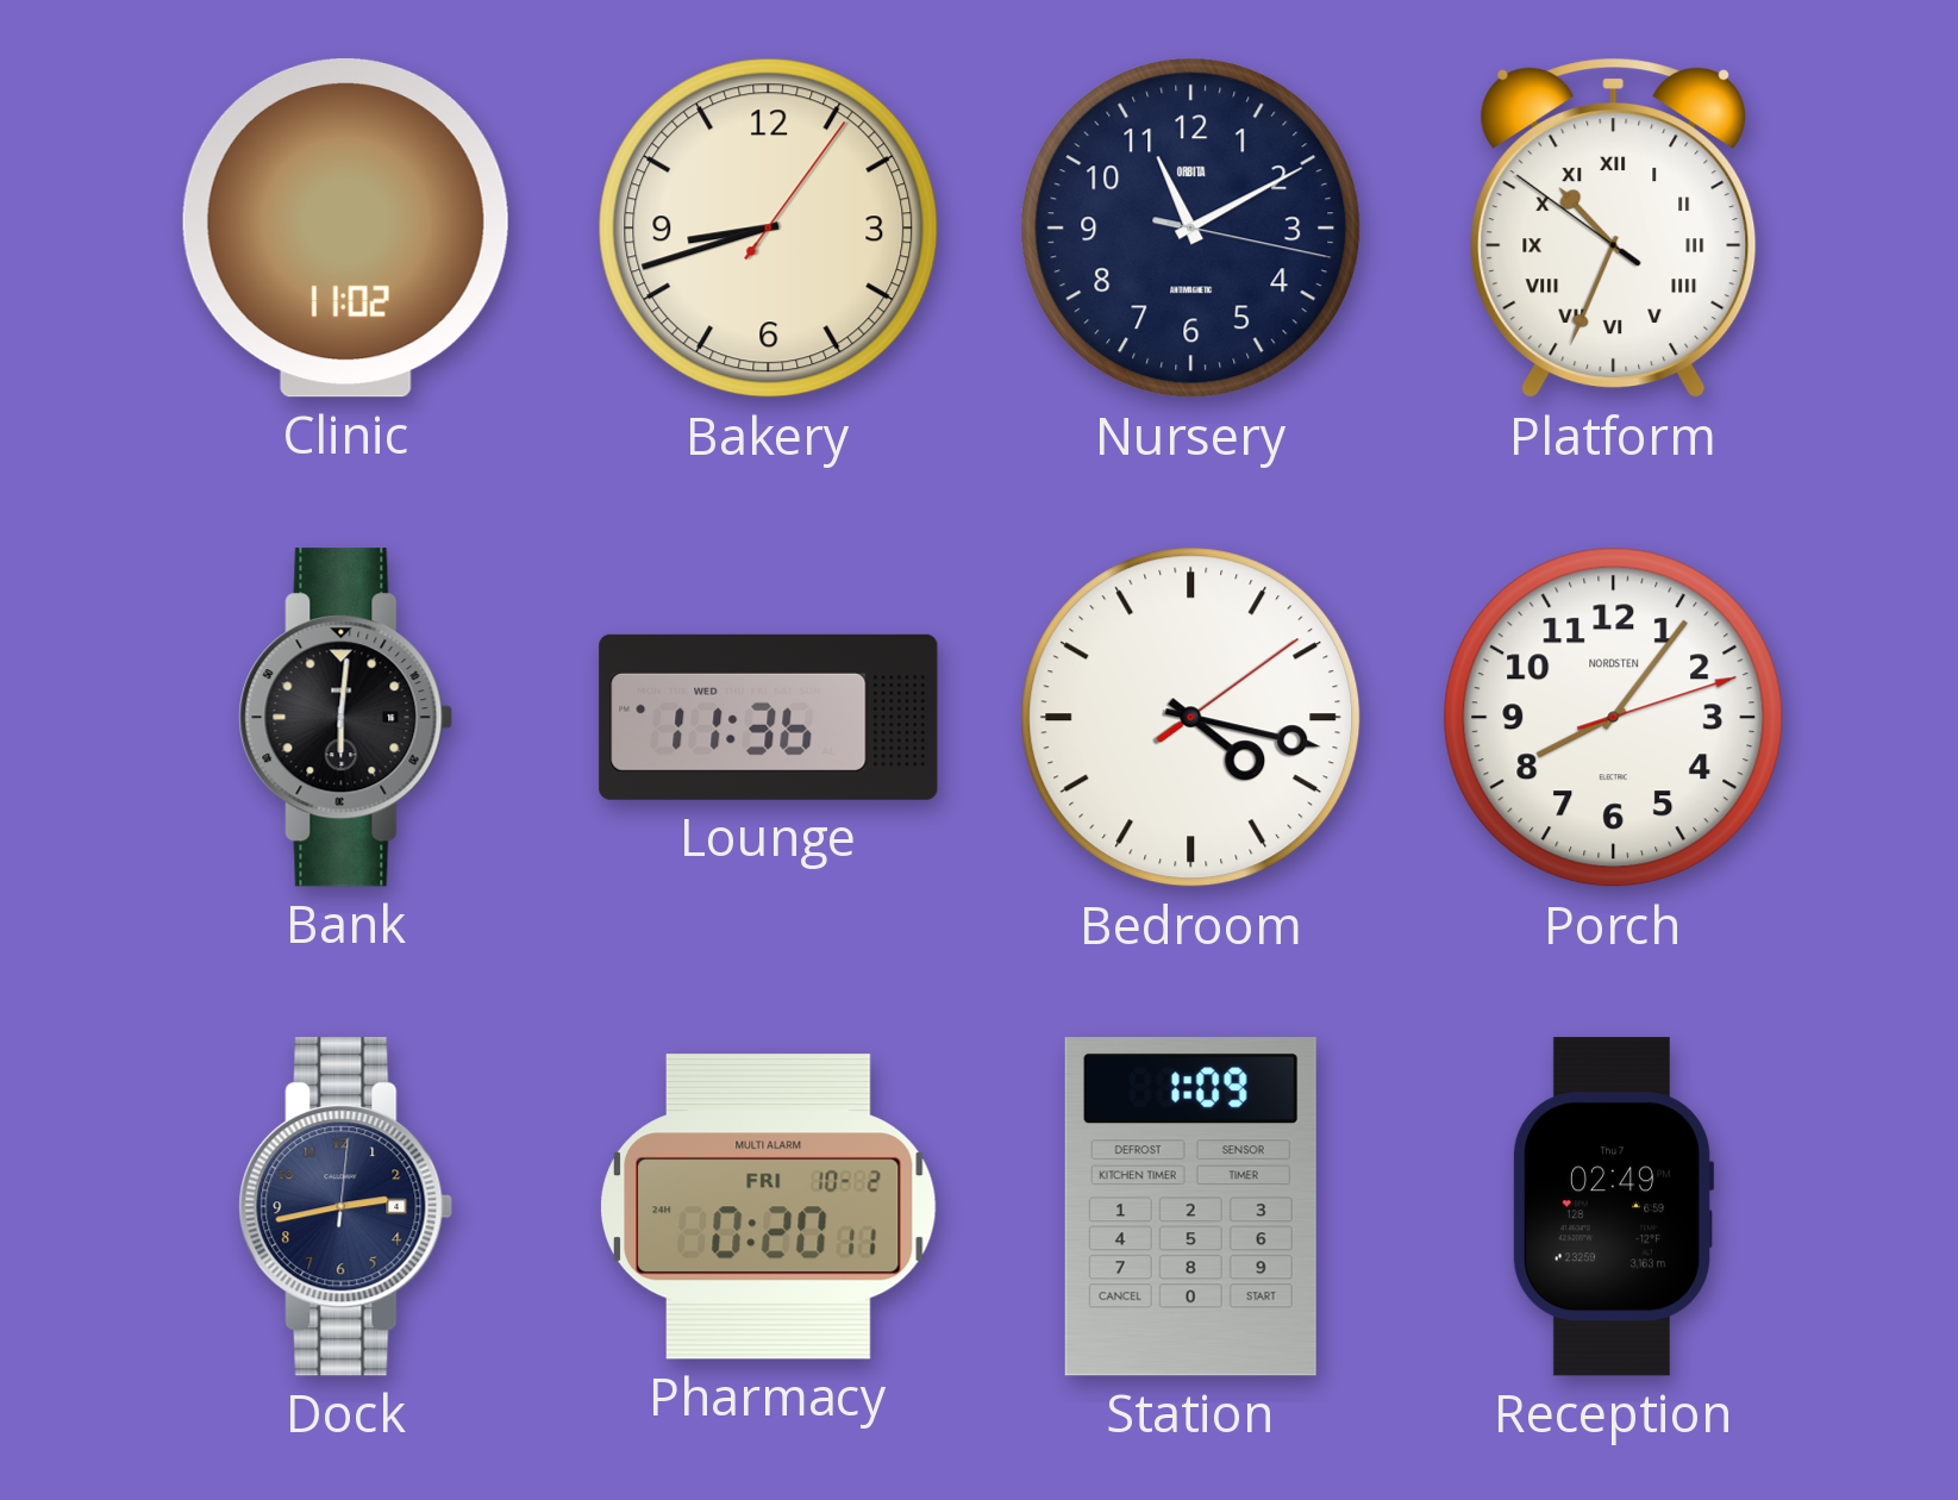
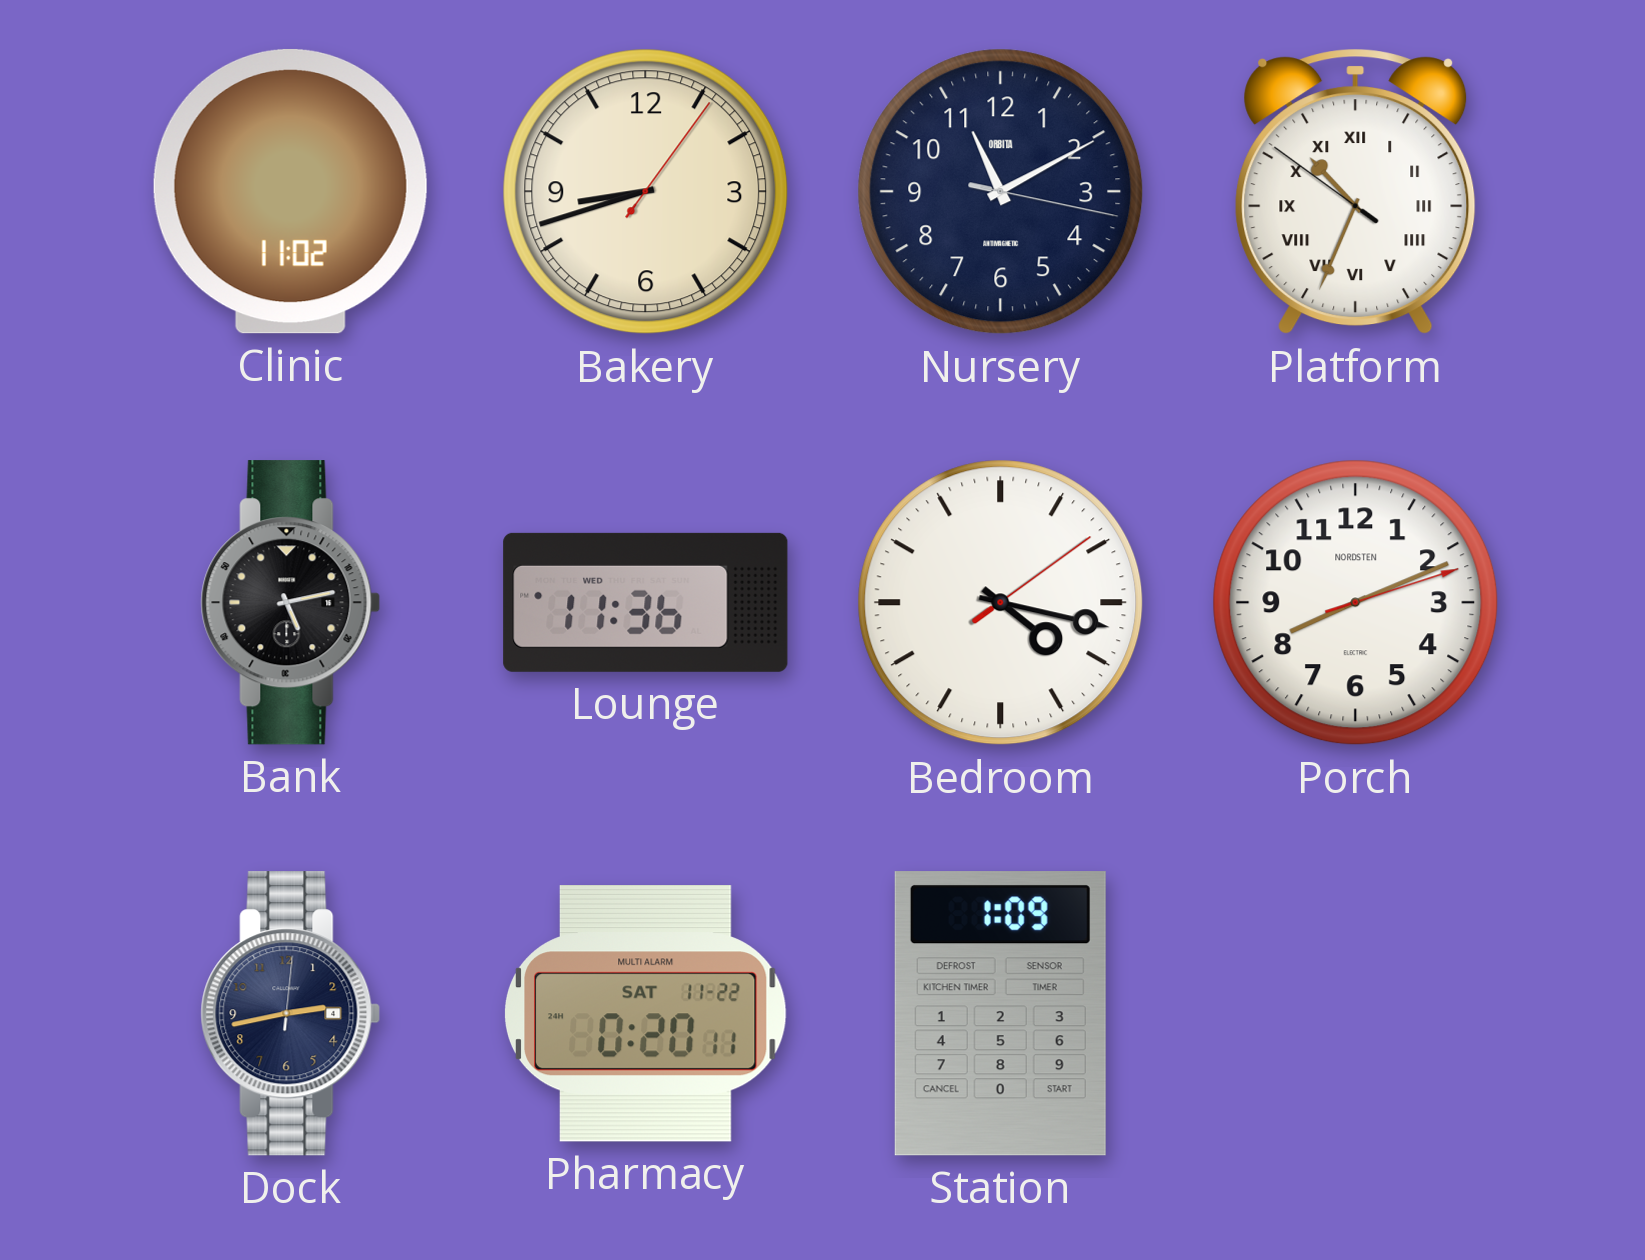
Bank: 6:01 -> 5:13 (291, 603)
Porch: 8:06 -> 8:11 (1356, 603)
Pharmacy date: FRI 10-2 -> SAT 11-22 (645, 1014)
Reception: 02:49 -> none (1613, 1207)
